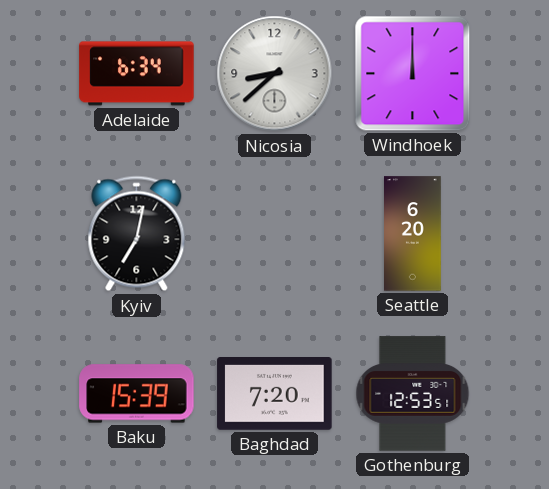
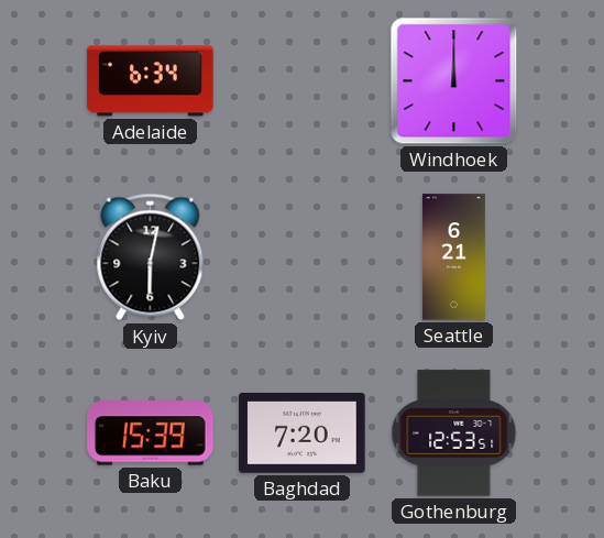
Nicosia: 8:38 -> none (275, 74)
Kyiv: 7:02 -> 6:02 (151, 257)
Seattle: 6:20 -> 6:21 (454, 257)
